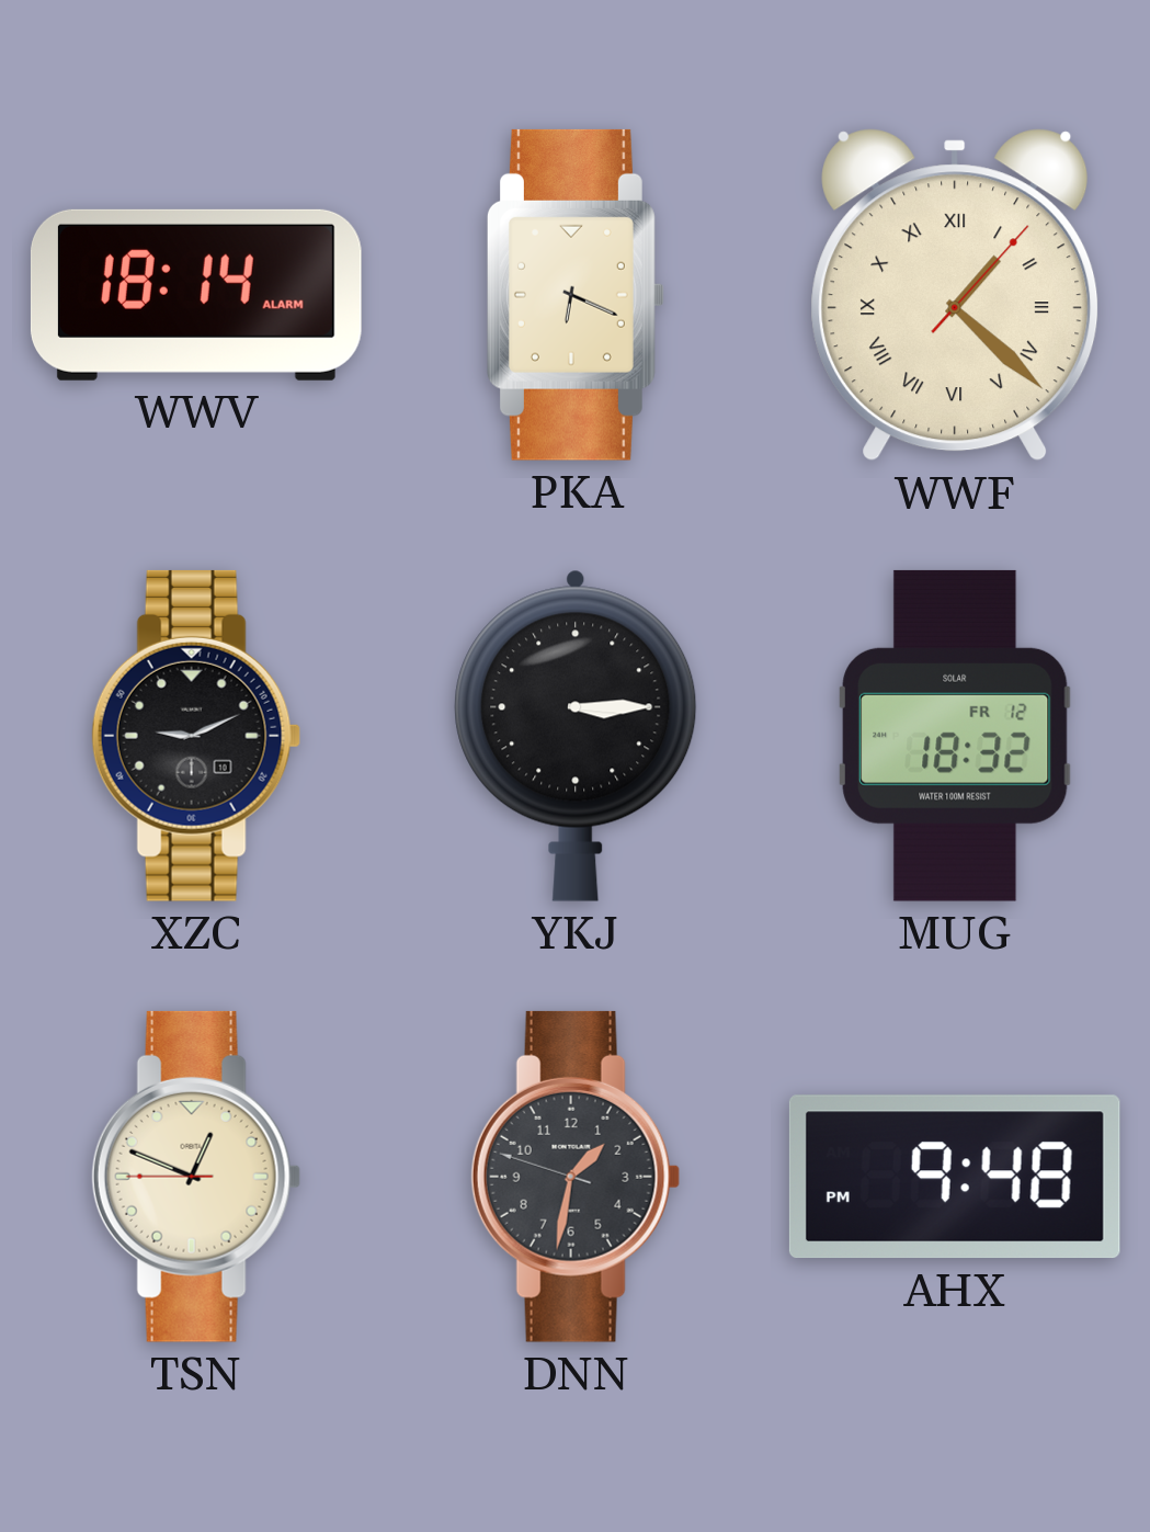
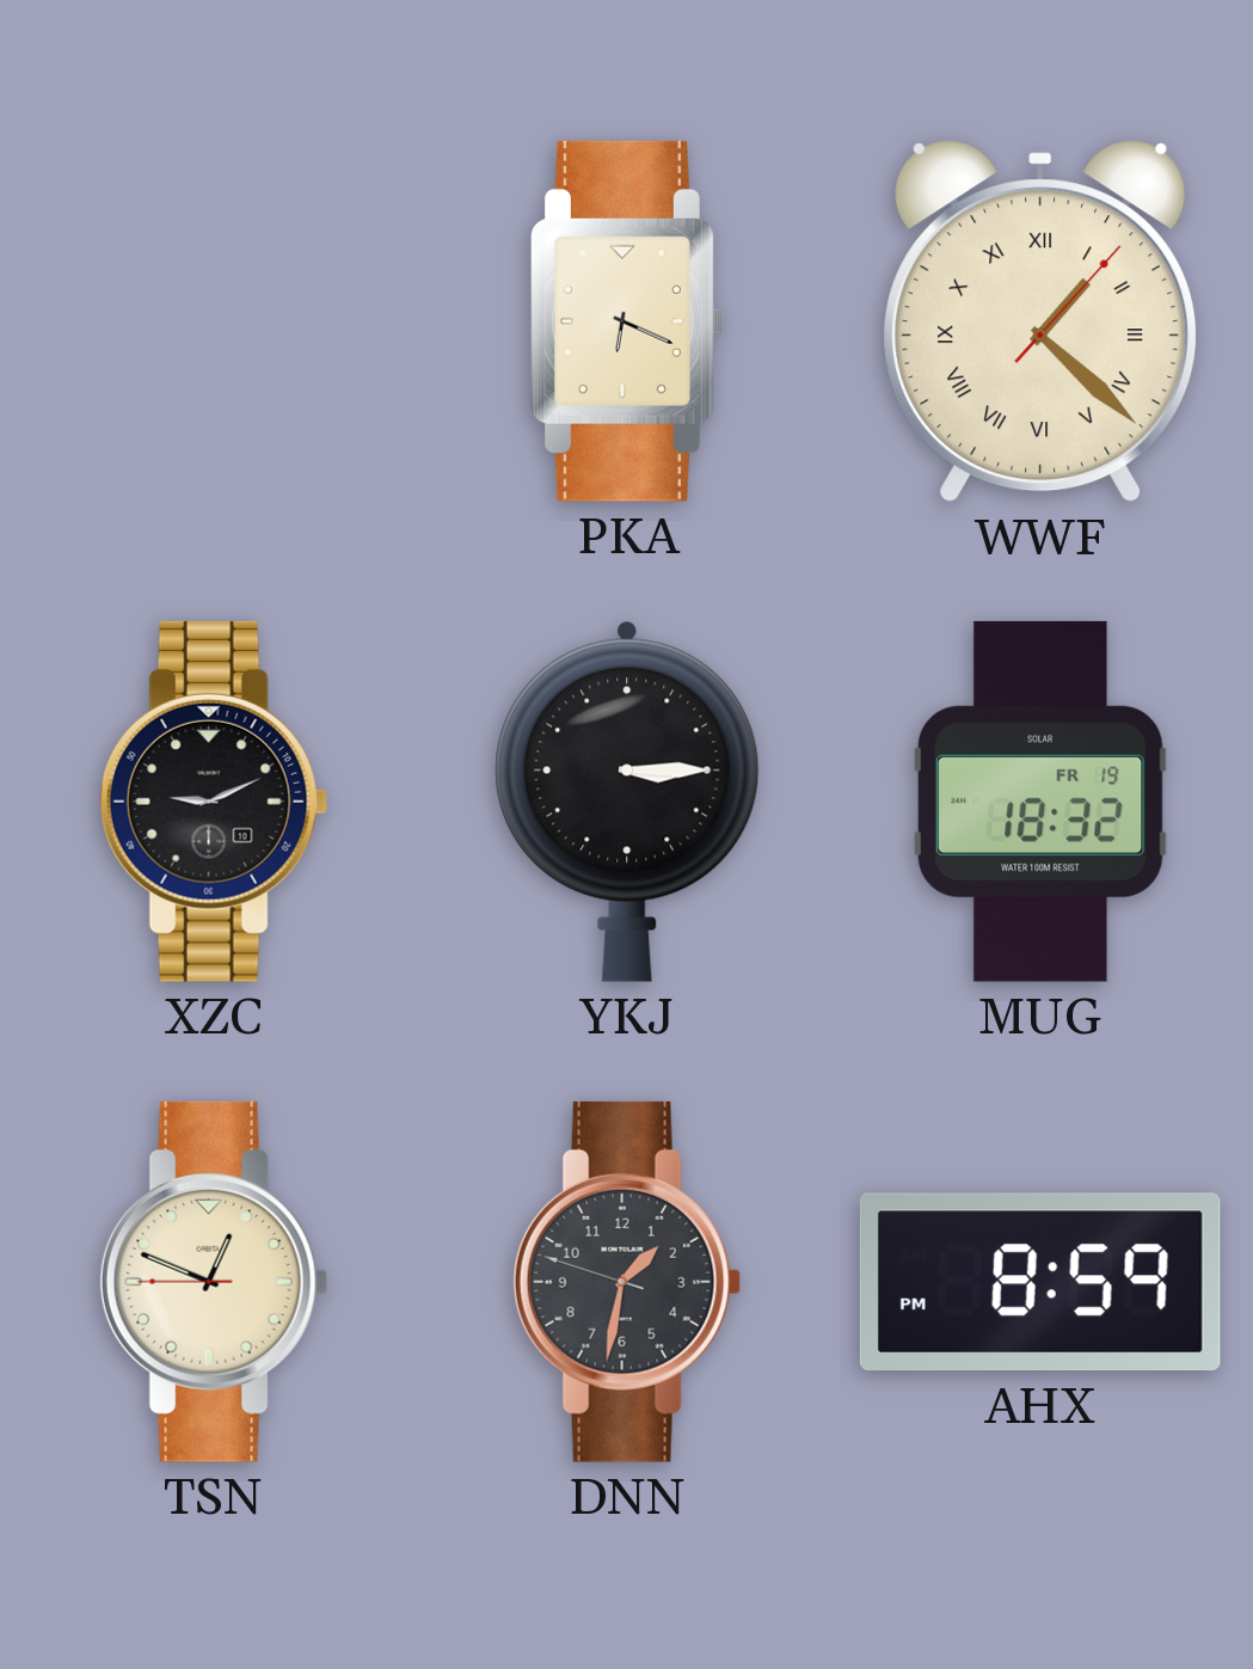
WWV: 18:14 -> none (196, 295)
MUG date: FR 12 -> FR 19 (1040, 802)
AHX: 9:48 -> 8:59 (1040, 1282)
